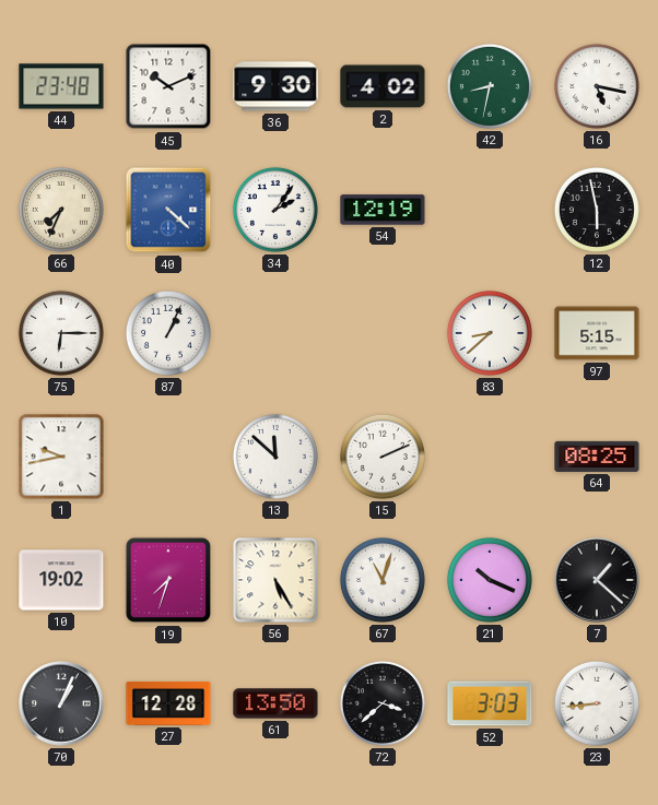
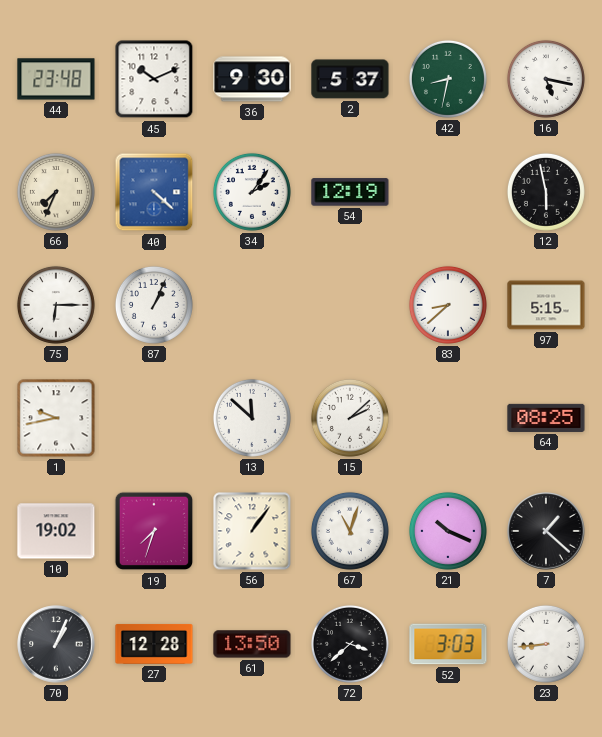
2: 4:02 -> 5:37 (350, 79)
15: 2:11 -> 2:08 (350, 418)
56: 5:25 -> 1:06 (252, 531)
